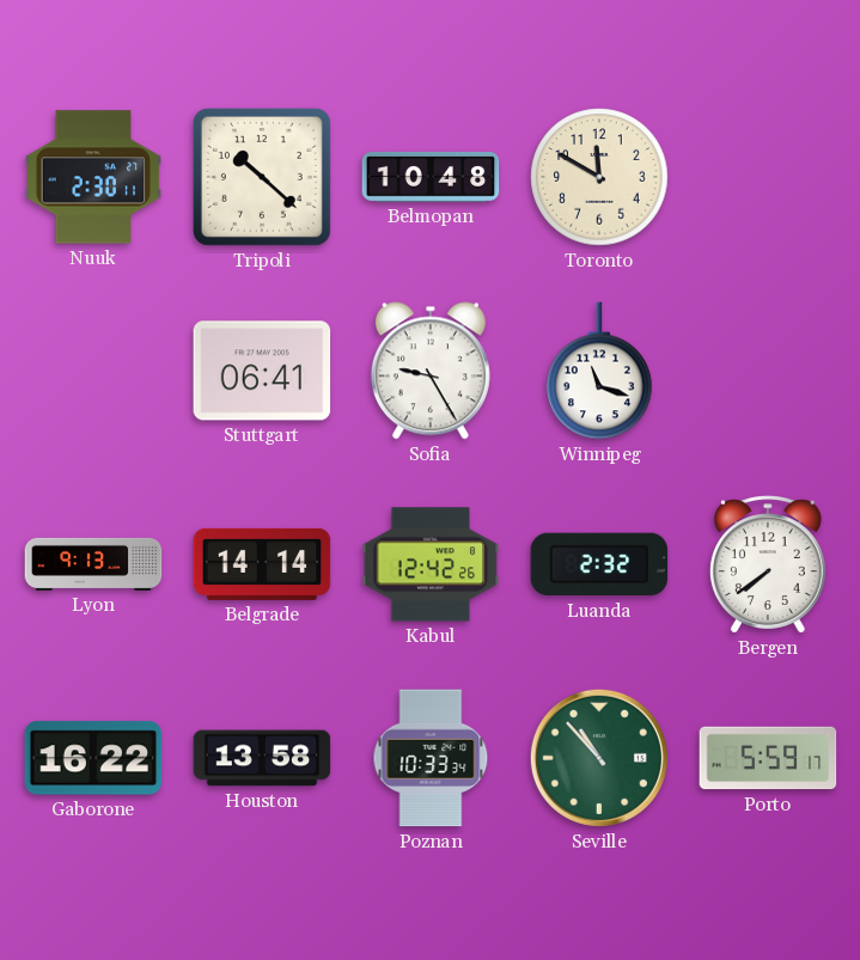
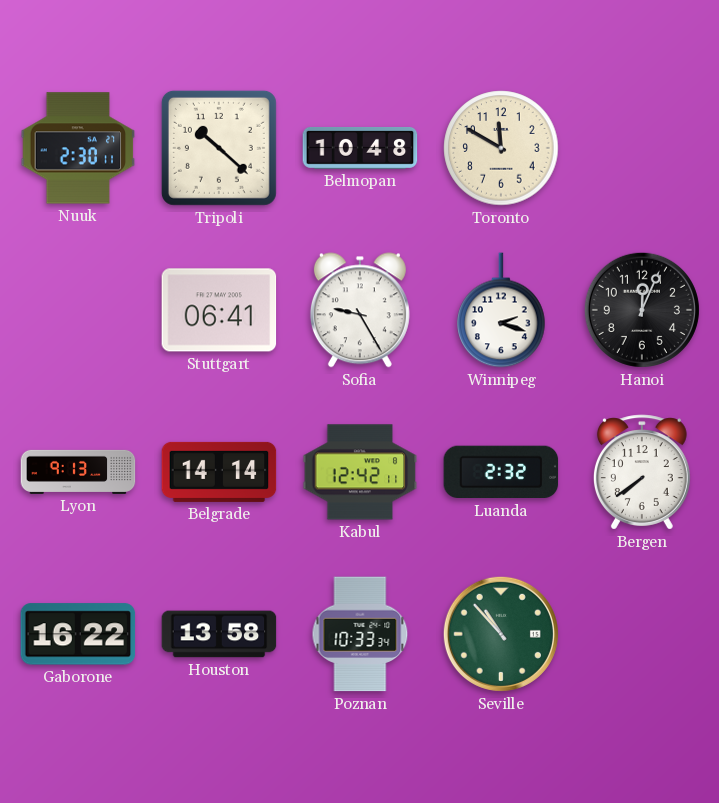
Winnipeg: 11:18 -> 2:18 (501, 310)
Hanoi: none -> 12:04 (642, 310)
Kabul: 12:42:26 -> 12:42:11 (360, 472)
Porto: 5:59 -> none (768, 758)
